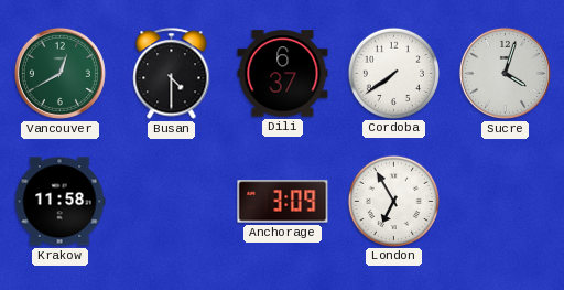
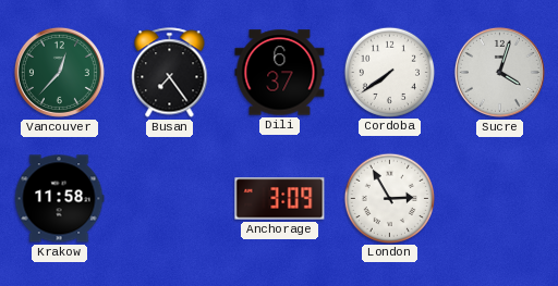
Vancouver: 12:40 -> 12:37 (59, 72)
Busan: 4:30 -> 7:24 (170, 73)
London: 6:55 -> 2:55 (389, 198)
